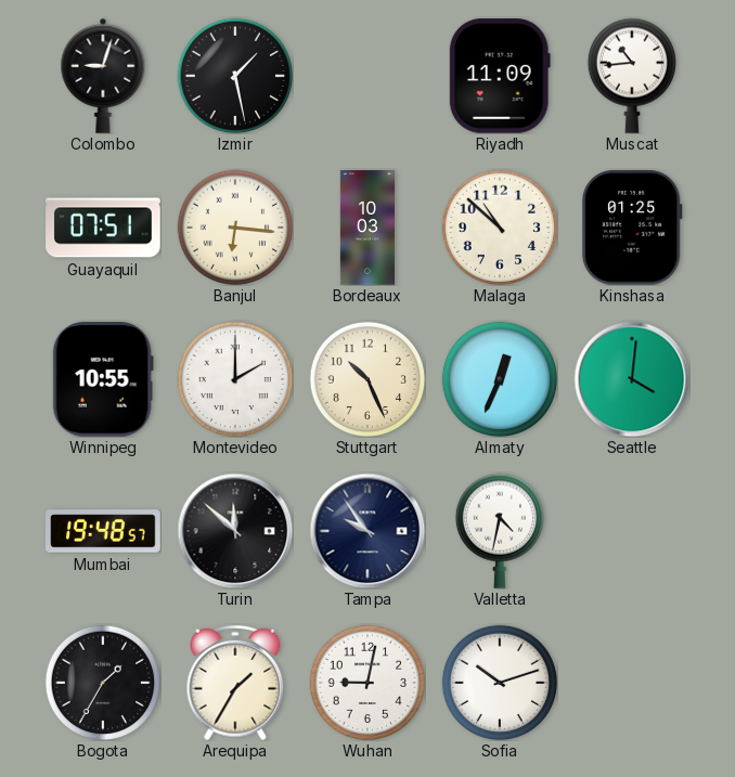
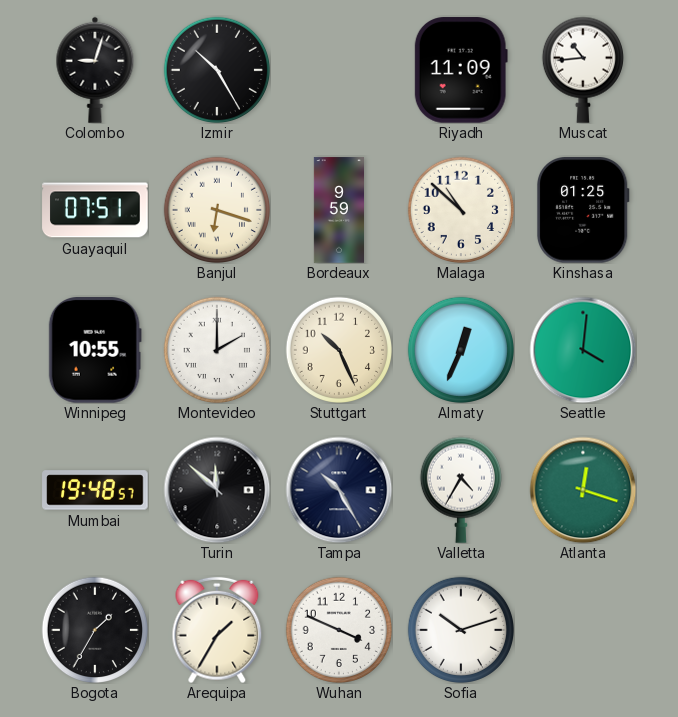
Izmir: 1:28 -> 10:25 (216, 69)
Banjul: 6:16 -> 6:18 (216, 209)
Bordeaux: 10:03 -> 9:59 (338, 210)
Tampa: 9:54 -> 10:25 (339, 490)
Valletta: 4:32 -> 4:35 (460, 490)
Atlanta: none -> 12:18 (583, 490)
Wuhan: 9:02 -> 3:49 (338, 629)
